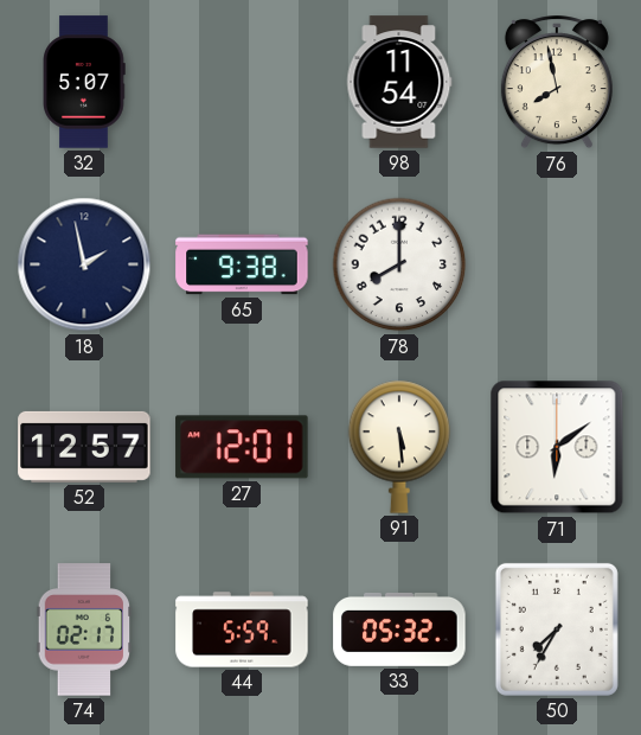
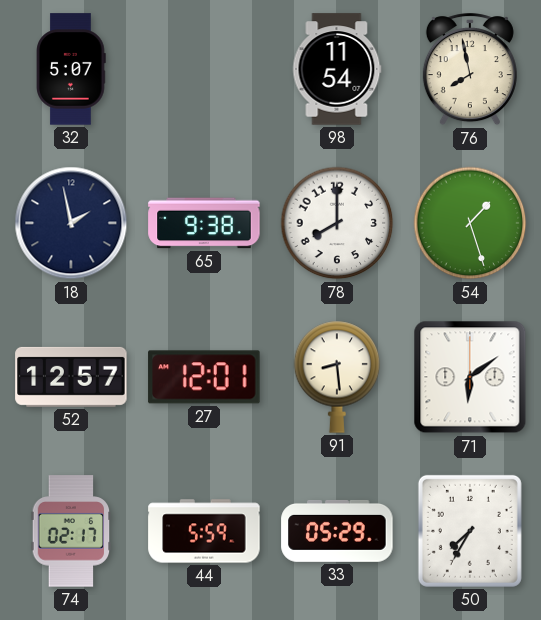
54: none -> 1:27 (470, 223)
91: 5:29 -> 8:29 (337, 377)
33: 05:32 -> 05:29 (337, 531)
